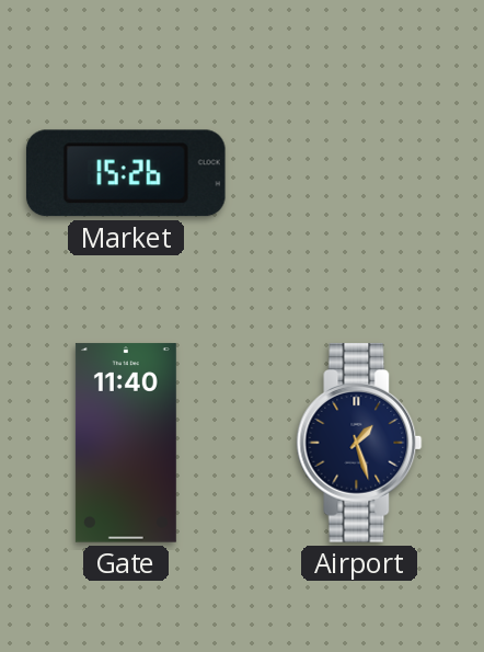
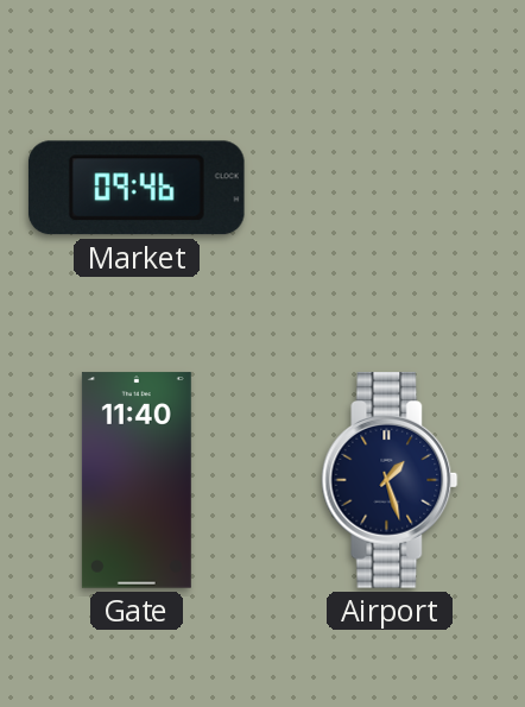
Market: 15:26 -> 09:46 (137, 188)
